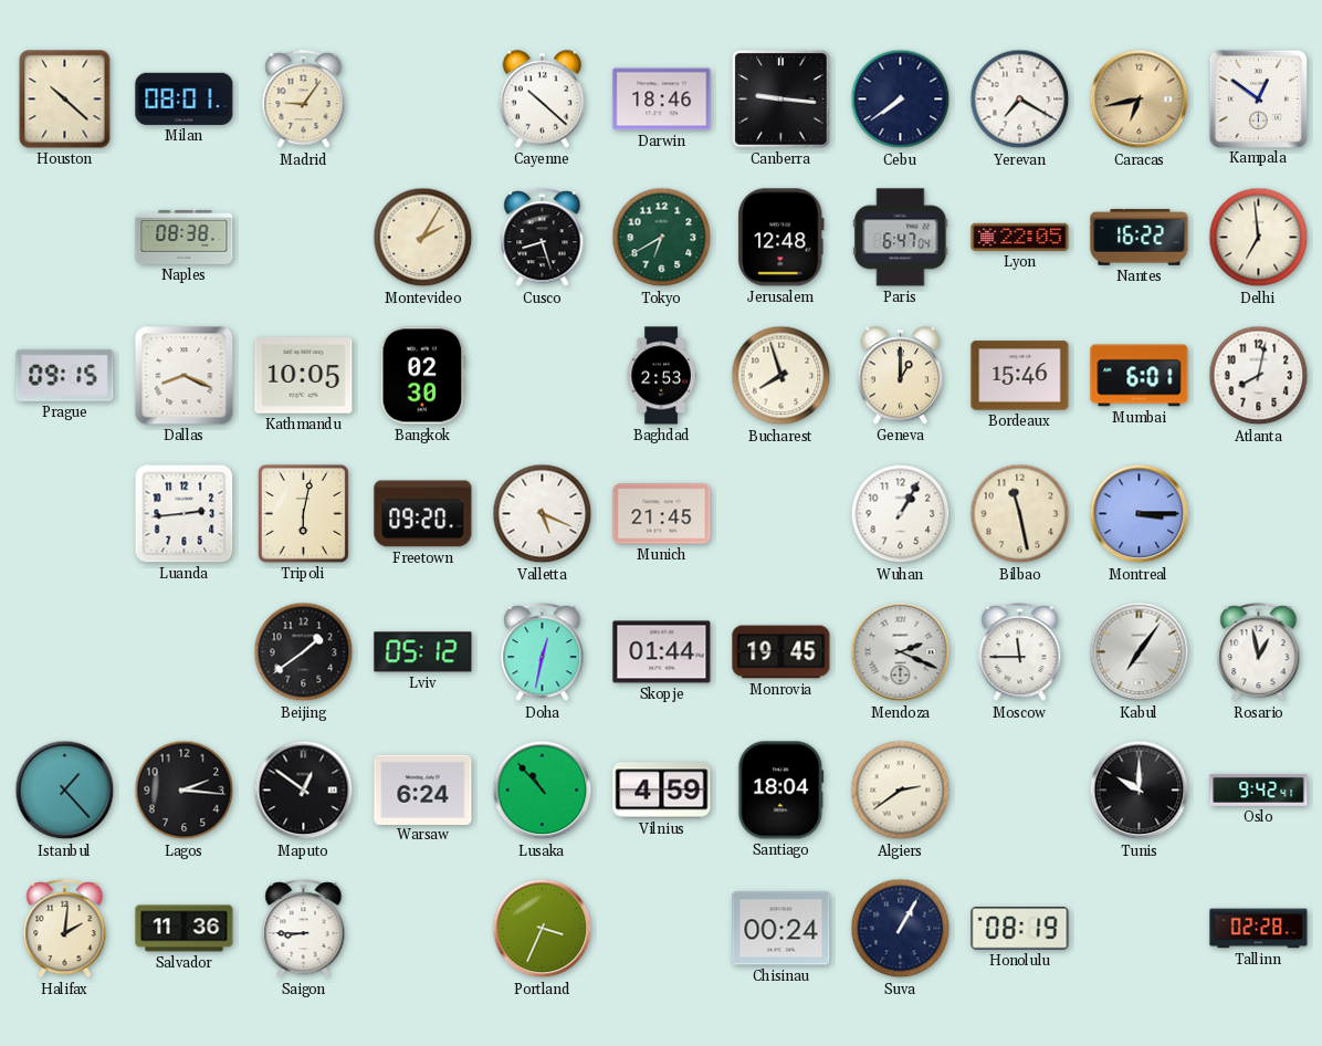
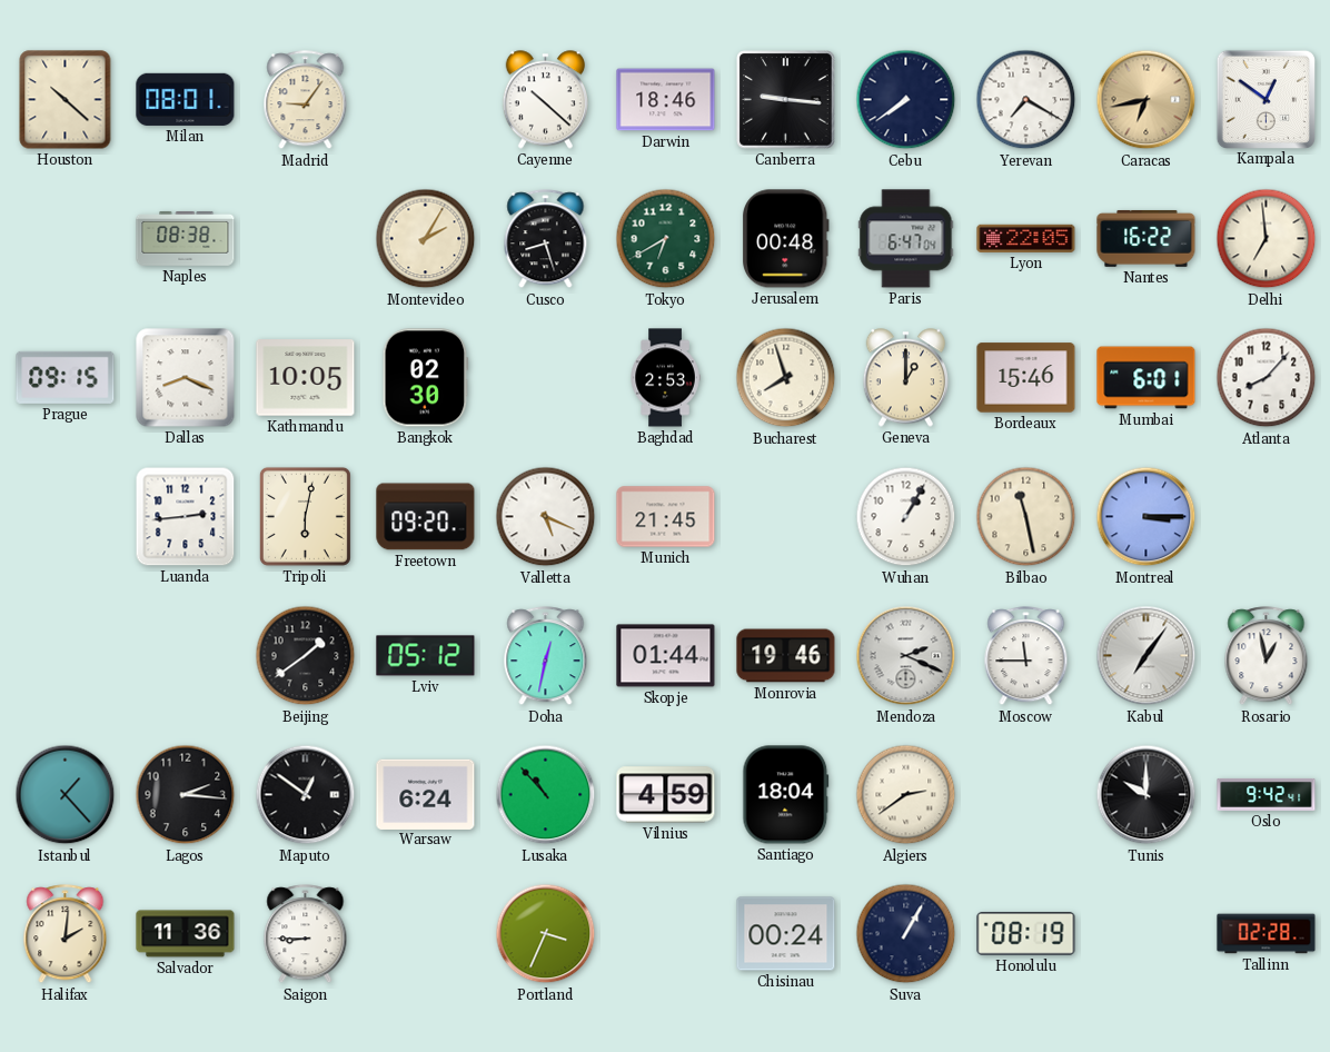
Jerusalem: 12:48 -> 00:48 (786, 239)
Atlanta: 8:02 -> 8:07 (1267, 378)
Monrovia: 19:45 -> 19:46 (786, 656)
